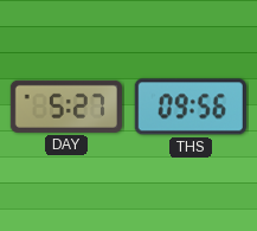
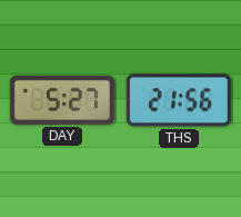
THS: 09:56 -> 21:56 (179, 100)
